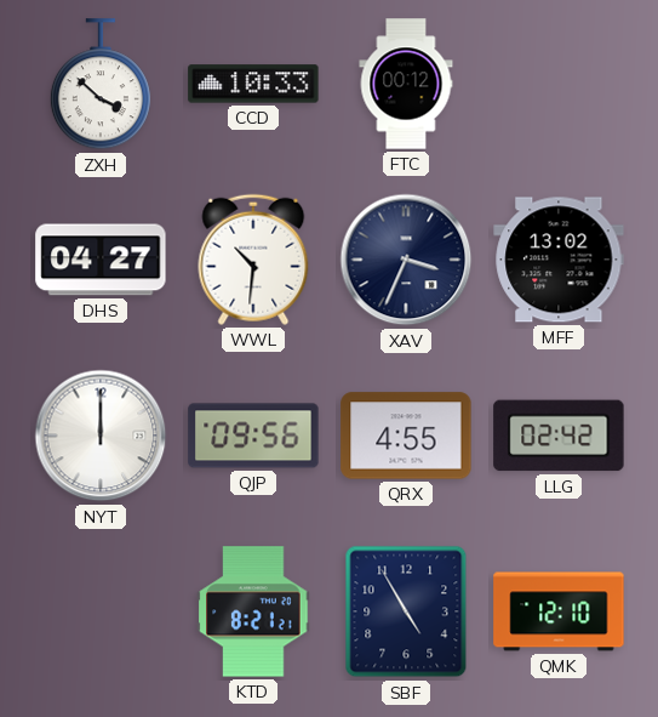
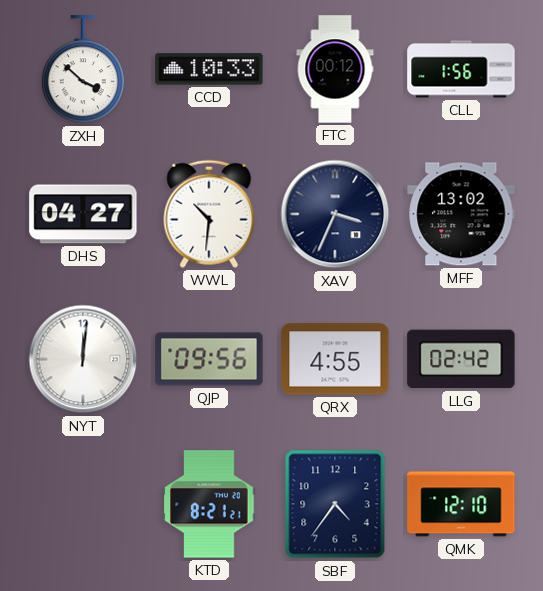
CLL: none -> 1:56 (461, 69)
NYT: 12:00 -> 12:01 (83, 359)
SBF: 4:55 -> 4:36 (335, 504)
